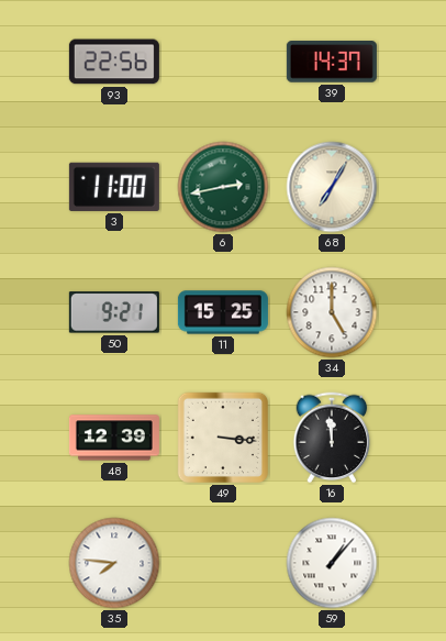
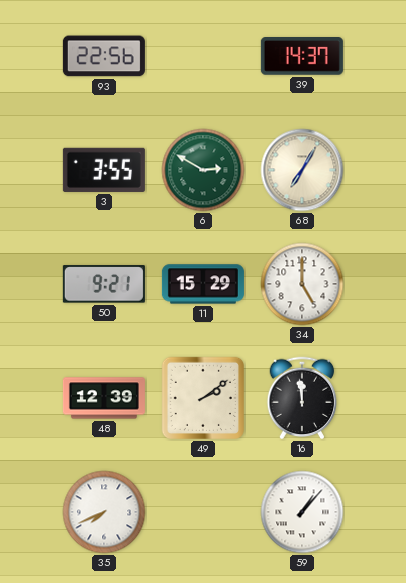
3: 11:00 -> 3:55 (104, 170)
6: 2:43 -> 2:50 (203, 170)
11: 15:25 -> 15:29 (203, 284)
49: 3:16 -> 2:09 (203, 398)
35: 7:46 -> 7:41 (104, 512)
